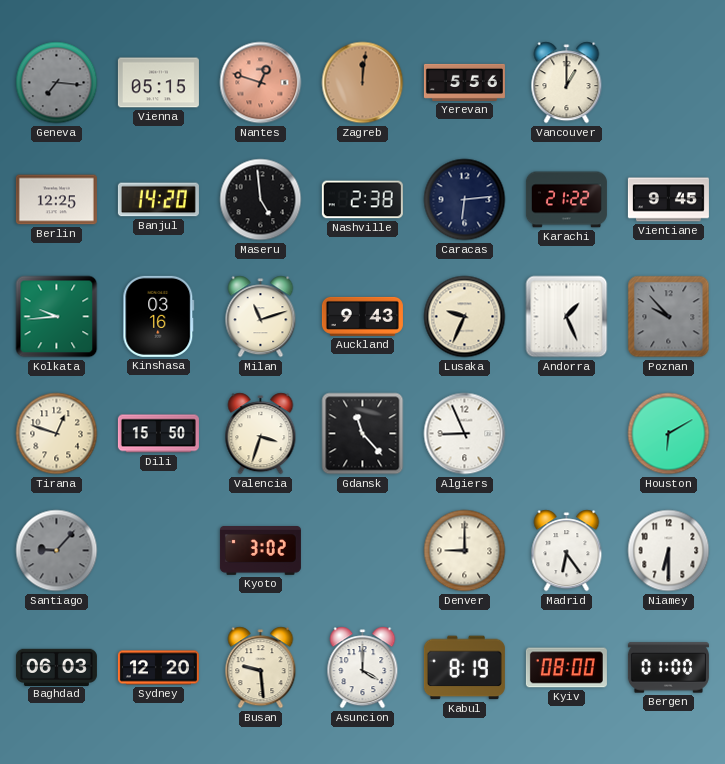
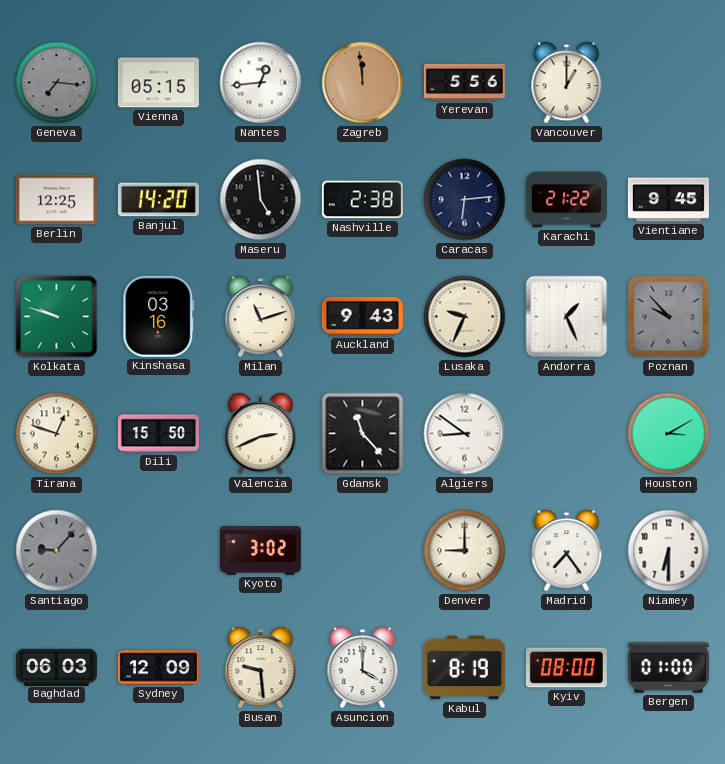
Nantes: 12:48 -> 12:44 (261, 83)
Nantes dial: salmon -> white (261, 83)
Zagreb: 12:01 -> 11:59 (363, 83)
Kolkata: 9:44 -> 9:48 (57, 317)
Valencia: 3:33 -> 2:41 (261, 434)
Algiers: 8:56 -> 8:51 (465, 434)
Houston: 6:10 -> 3:10 (669, 434)
Madrid: 6:24 -> 7:24 (567, 551)
Sydney: 12:20 -> 12:09 (158, 668)
